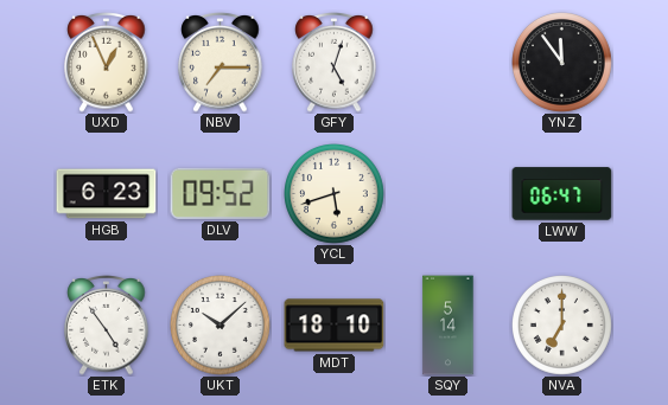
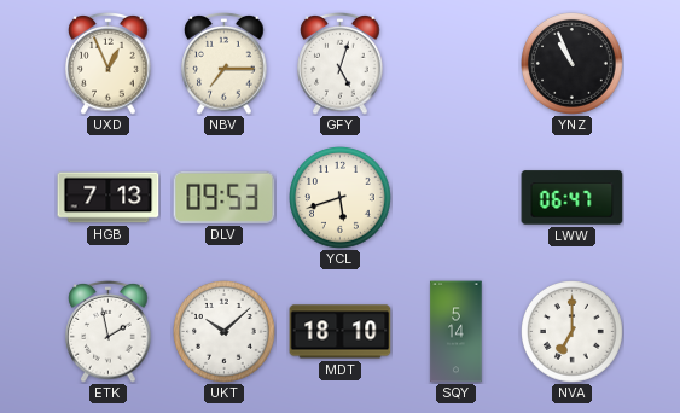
YNZ: 11:54 -> 10:56 (573, 64)
HGB: 6:23 -> 7:13 (109, 198)
DLV: 09:52 -> 09:53 (225, 197)
ETK: 4:54 -> 1:58 (109, 332)
